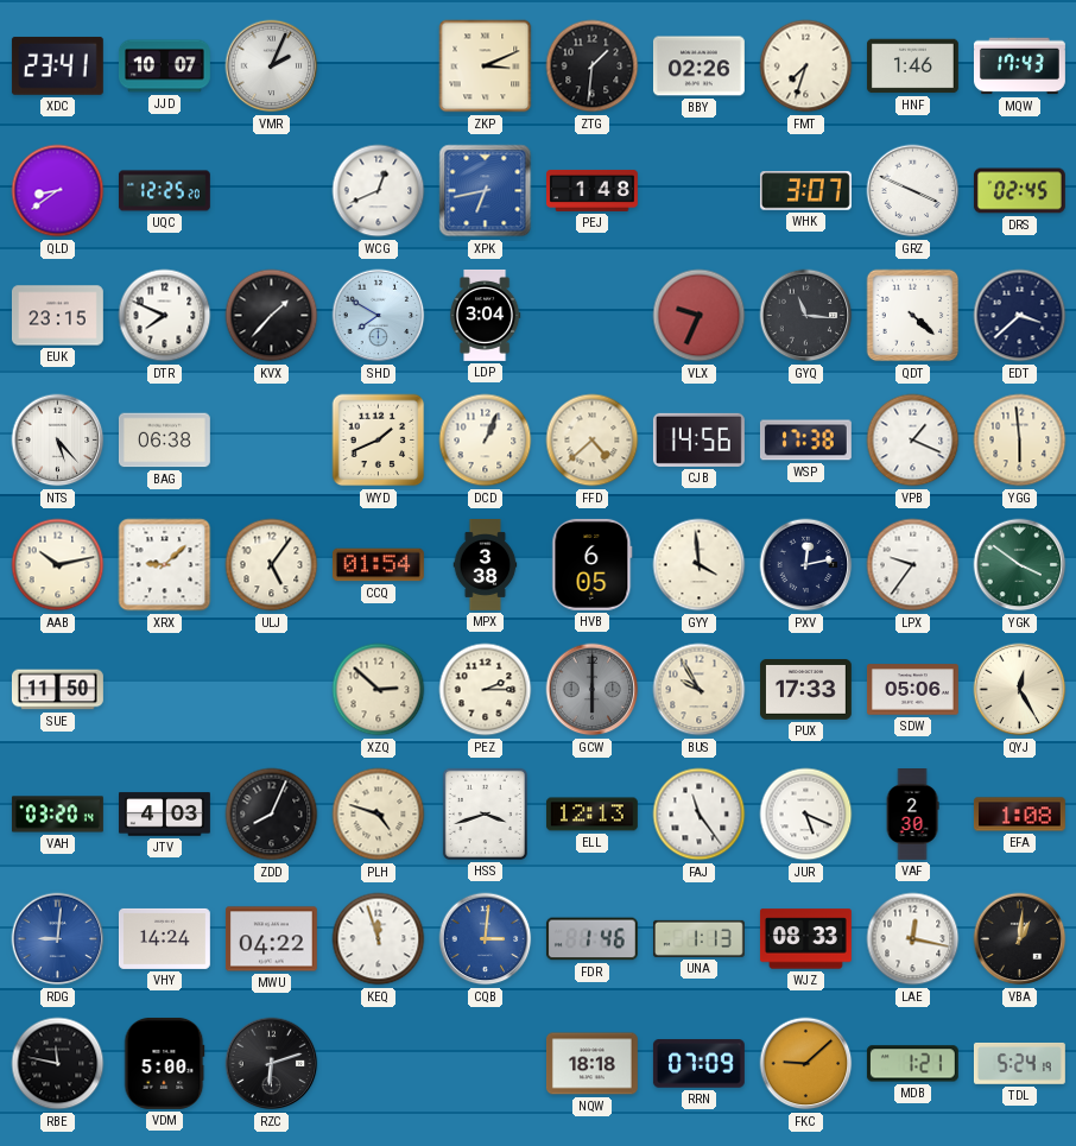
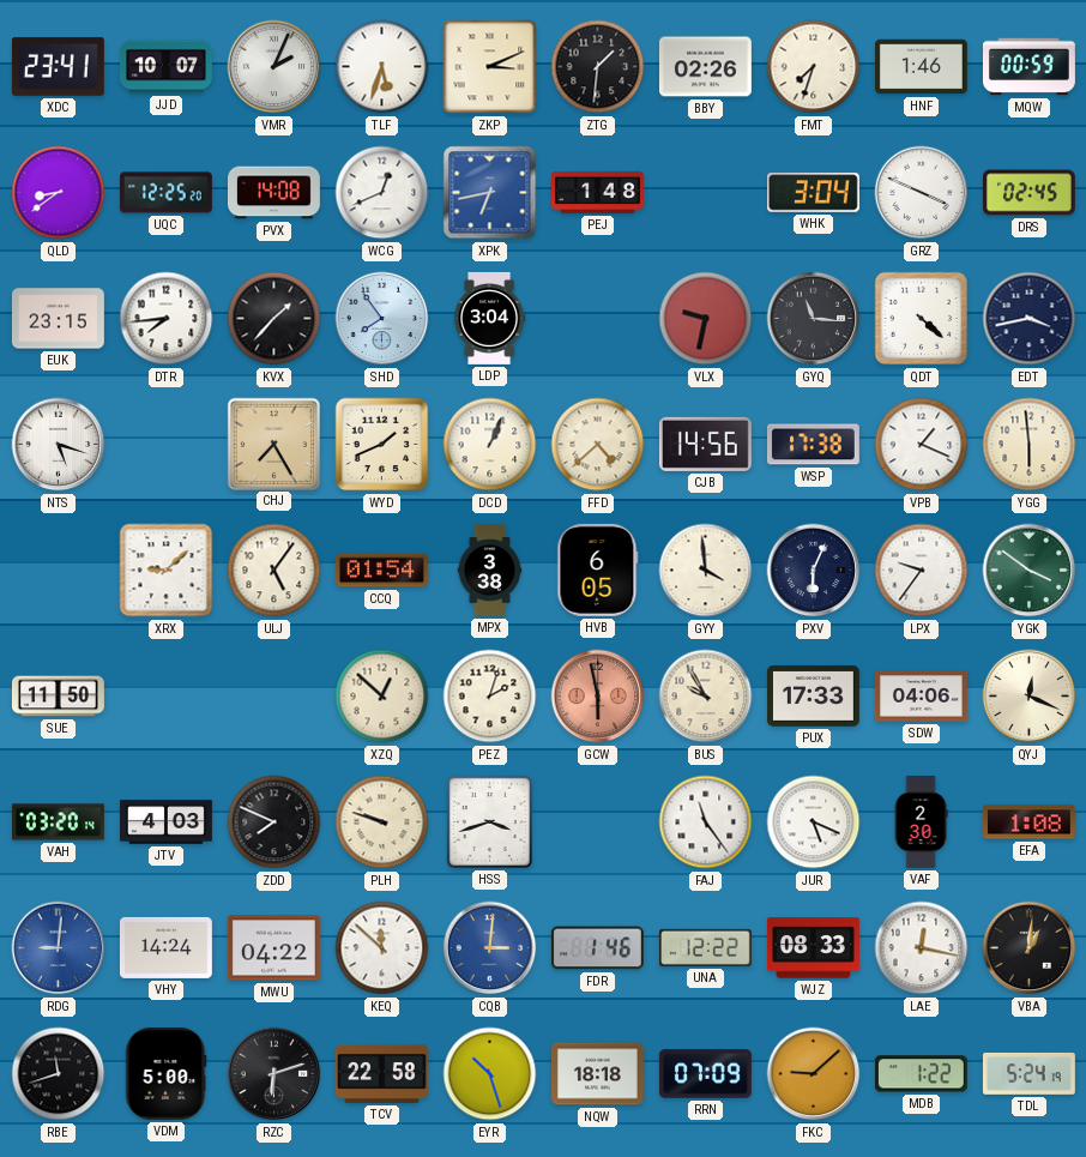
TLF: none -> 5:33 (382, 67)
MQW: 17:43 -> 00:59 (1028, 67)
PVX: none -> 14:08 (274, 193)
WHK: 3:07 -> 3:04 (813, 193)
DTR: 7:49 -> 7:44 (167, 319)
SHD: 7:50 -> 7:54 (382, 319)
VLX: 9:34 -> 9:32 (706, 319)
EDT: 3:38 -> 3:43 (1030, 319)
NTS: 5:23 -> 5:18 (59, 445)
BAG: 06:38 -> none (164, 441)
CHJ: none -> 7:25 (273, 444)
AAB: 10:13 -> none (58, 565)
PXV: 12:13 -> 6:04 (814, 571)
XZQ: 2:52 -> 12:52 (382, 697)
PEZ: 2:15 -> 2:03 (490, 697)
GCW: 6:00 -> 5:58 (598, 697)
GCW dial: grey -> salmon (598, 697)
SDW: 05:06 -> 04:06 (921, 697)
QYJ: 12:25 -> 12:19 (1030, 697)
ZDD: 8:04 -> 7:49 (274, 822)
PLH: 4:48 -> 9:48 (382, 822)
ELL: 12:13 -> none (591, 815)
KEQ: 11:57 -> 11:52 (382, 948)
UNA: 1:13 -> 12:22 (705, 947)
RBE: 11:47 -> 11:42 (59, 1074)
TCV: none -> 22:58 (381, 1073)
EYR: none -> 10:27 (490, 1074)
MDB: 1:21 -> 1:22 (921, 1074)
